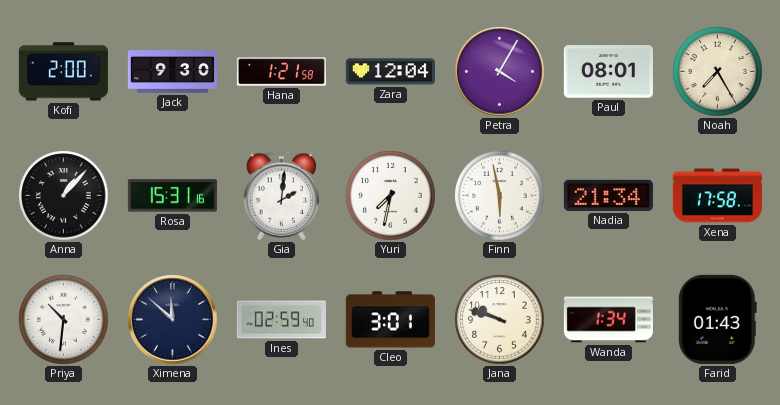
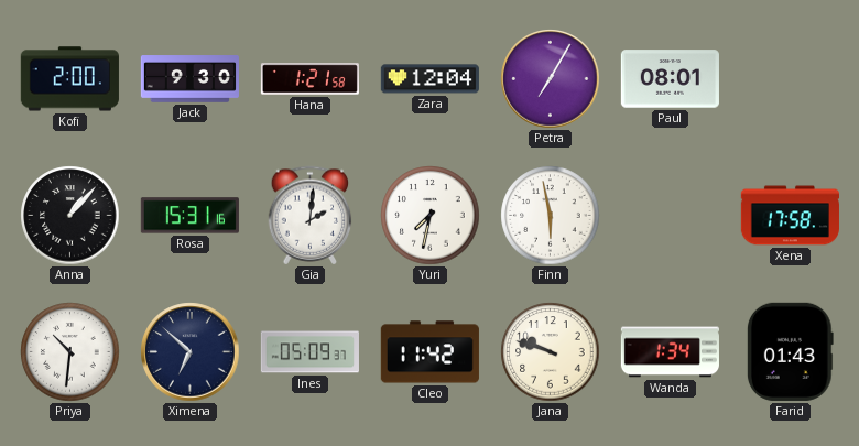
Petra: 4:05 -> 7:05 (551, 79)
Noah: 7:25 -> none (718, 72)
Nadia: 21:34 -> none (608, 195)
Ximena: 11:52 -> 6:52 (191, 352)
Ines: 02:59 -> 05:09 (309, 352)
Cleo: 3:01 -> 11:42 (430, 352)
